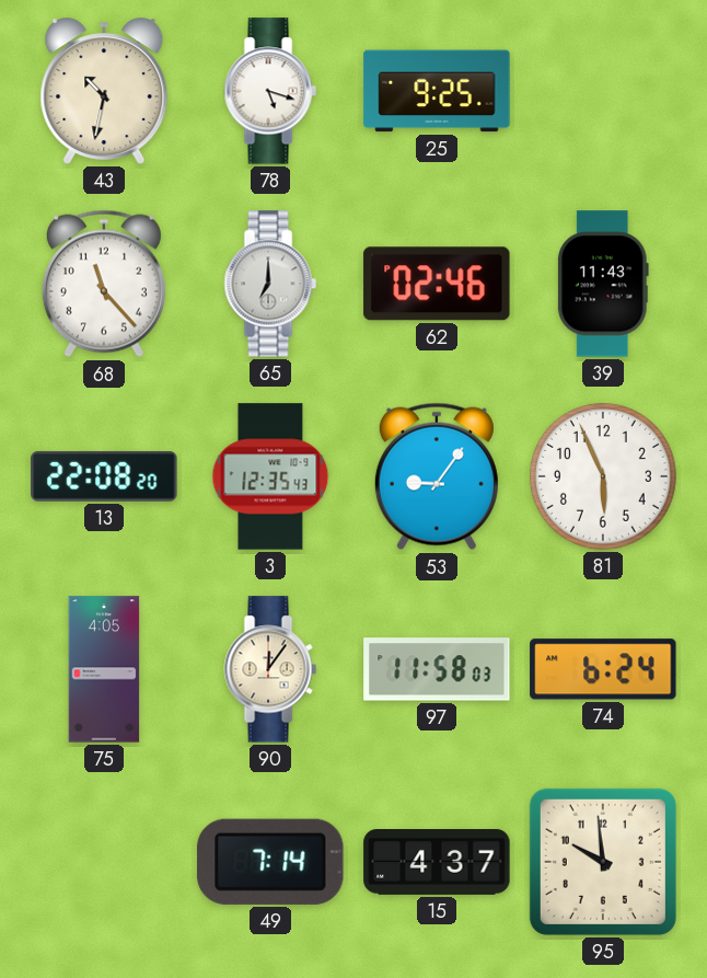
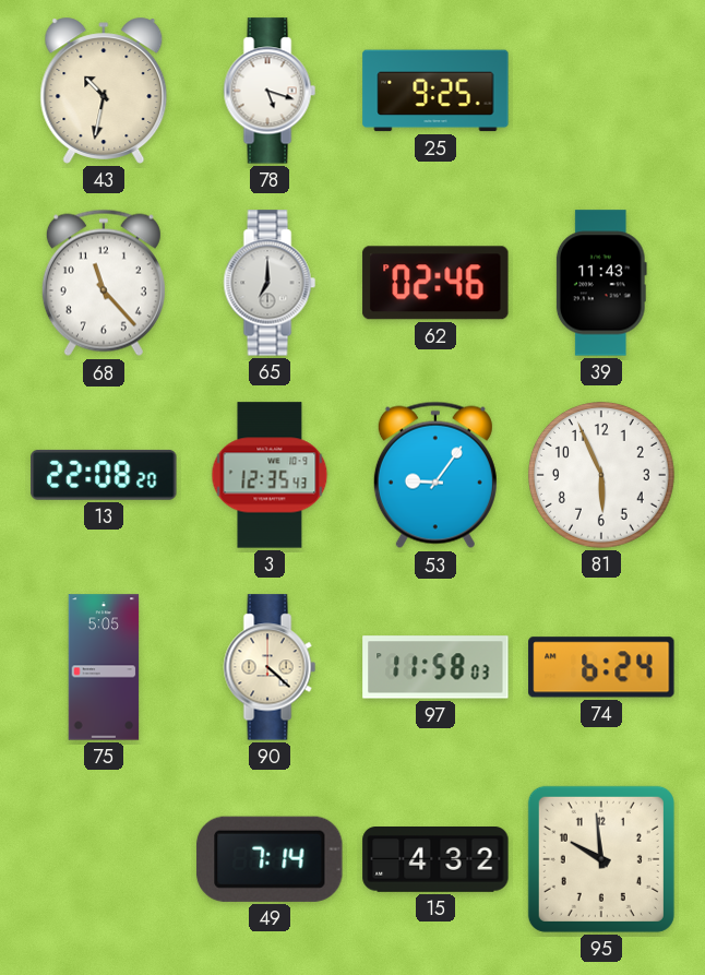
75: 4:05 -> 5:05 (104, 667)
90: 12:06 -> 4:22 (270, 667)
15: 4:37 -> 4:32 (435, 860)
